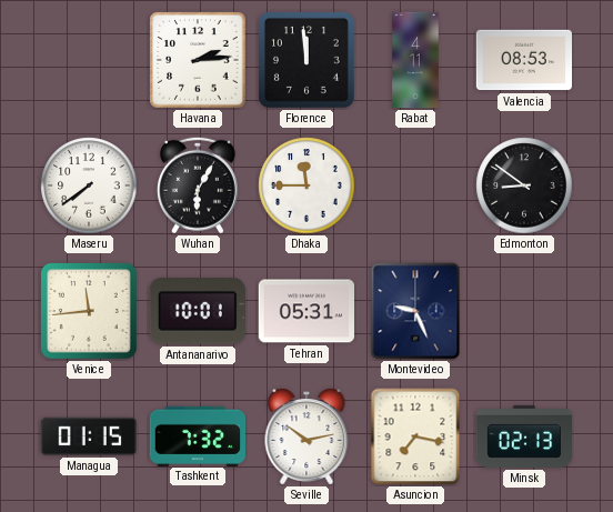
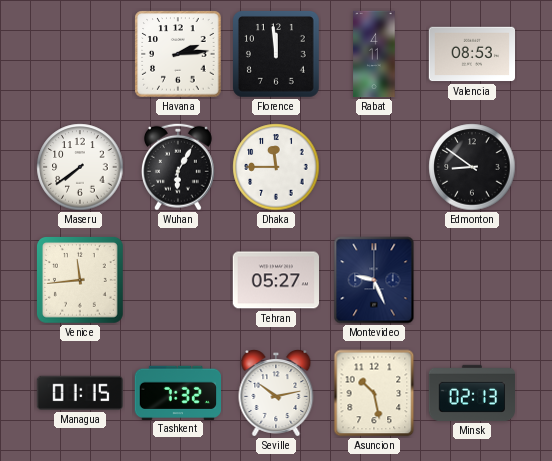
Antananarivo: 10:01 -> none (198, 311)
Tehran: 05:31 -> 05:27 (275, 280)
Asuncion: 7:17 -> 10:28 (374, 393)
